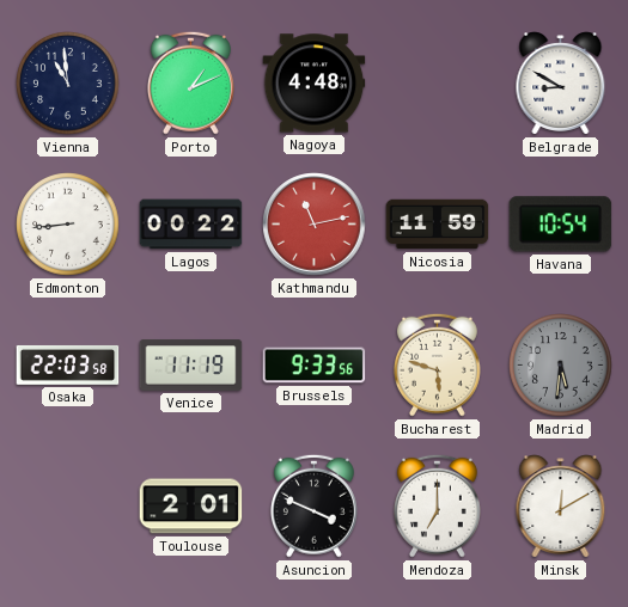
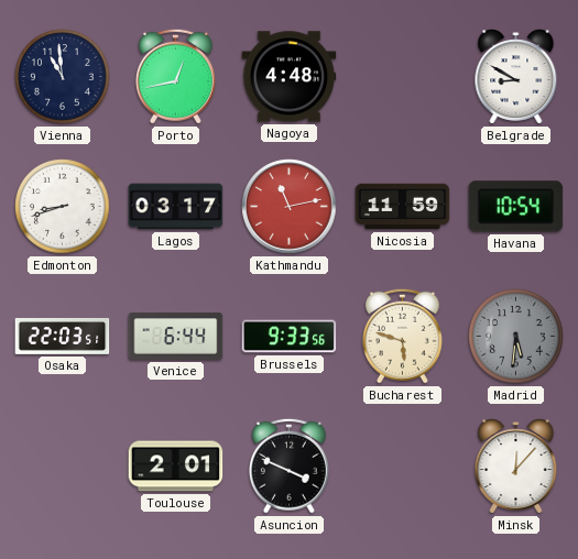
Porto: 1:11 -> 12:43 (175, 76)
Edmonton: 8:44 -> 8:42 (63, 207)
Lagos: 00:22 -> 03:17 (176, 207)
Osaka: 22:03:58 -> 22:03:51 (63, 337)
Venice: 11:19 -> 6:44 (176, 337)
Mendoza: 7:00 -> none (437, 505)
Minsk: 12:10 -> 12:07 (516, 467)
